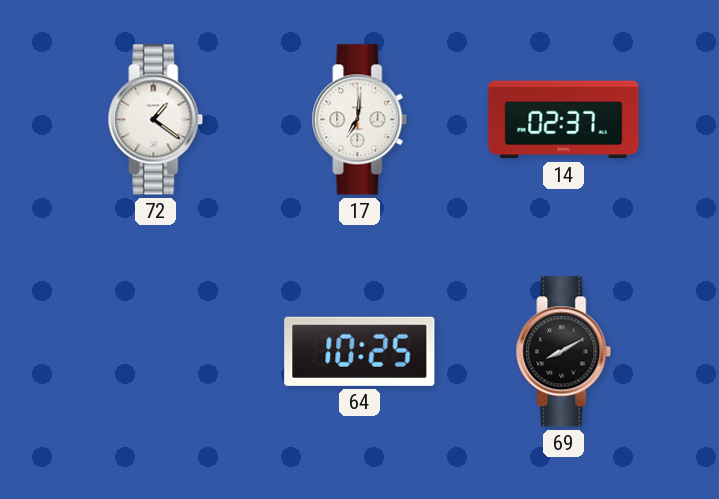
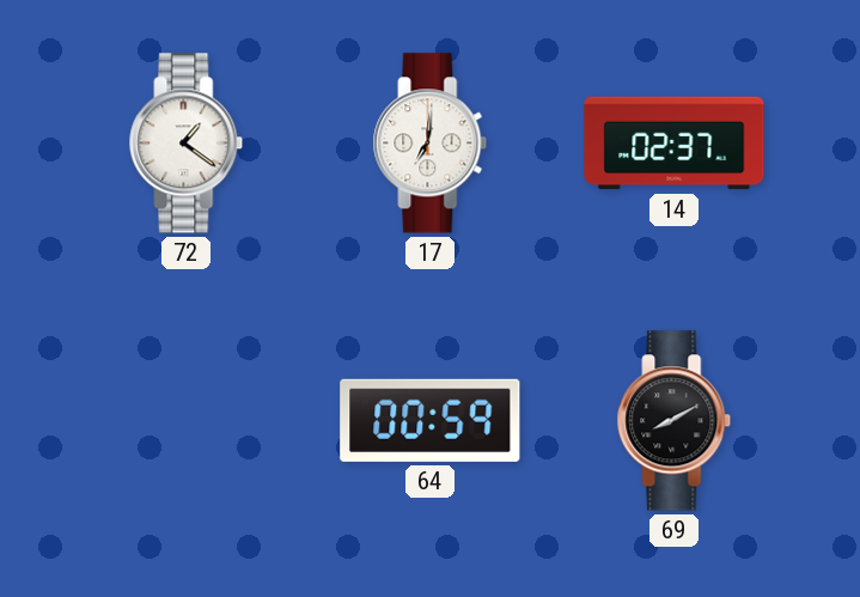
64: 10:25 -> 00:59 (431, 420)
